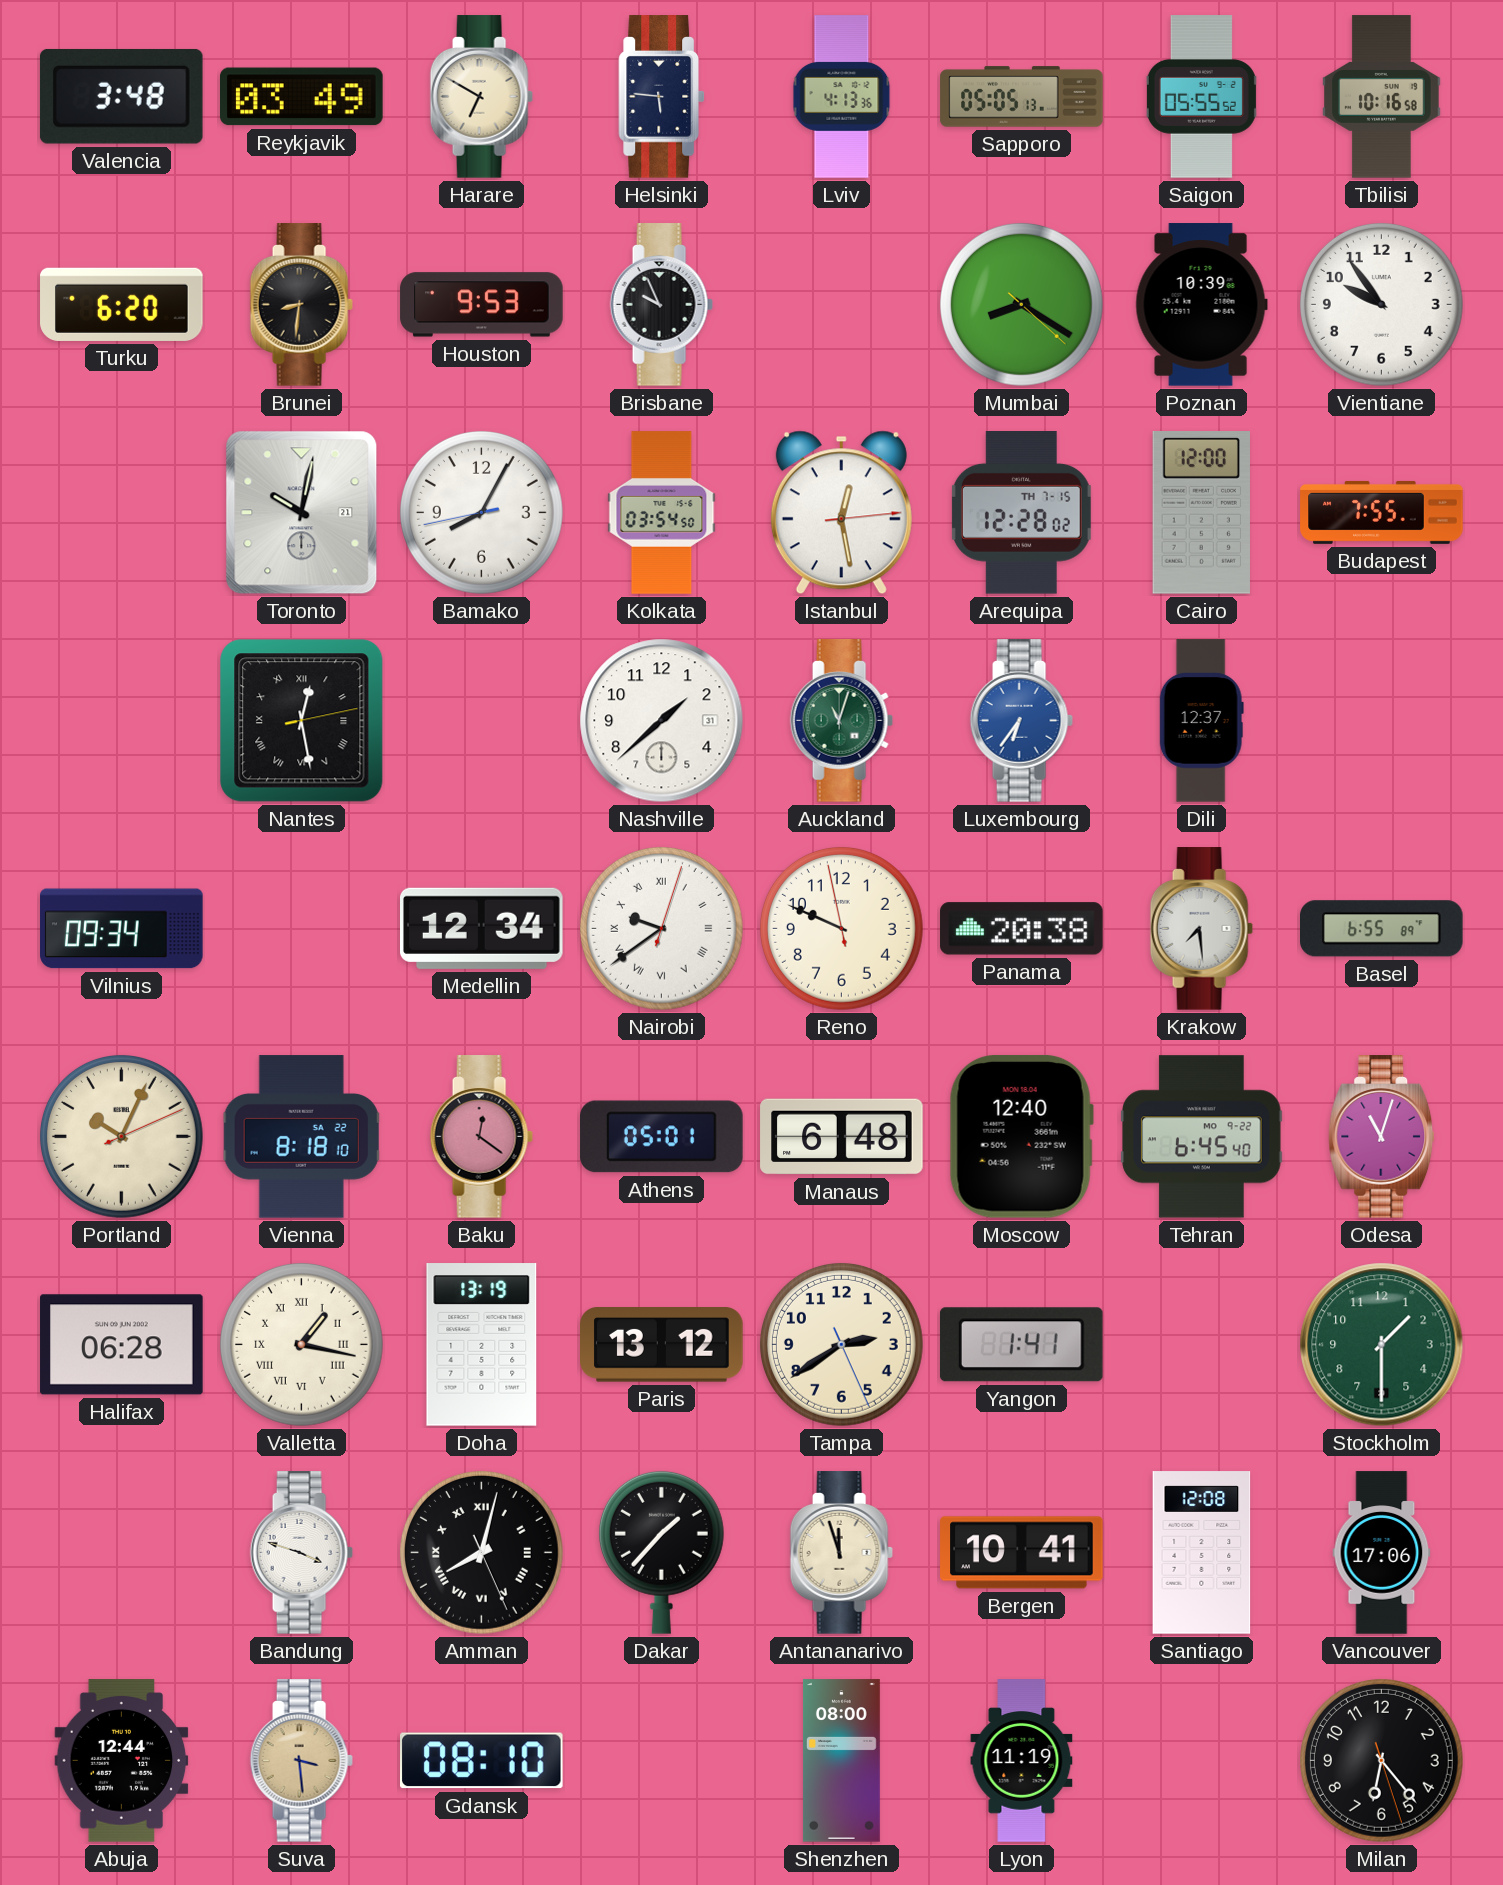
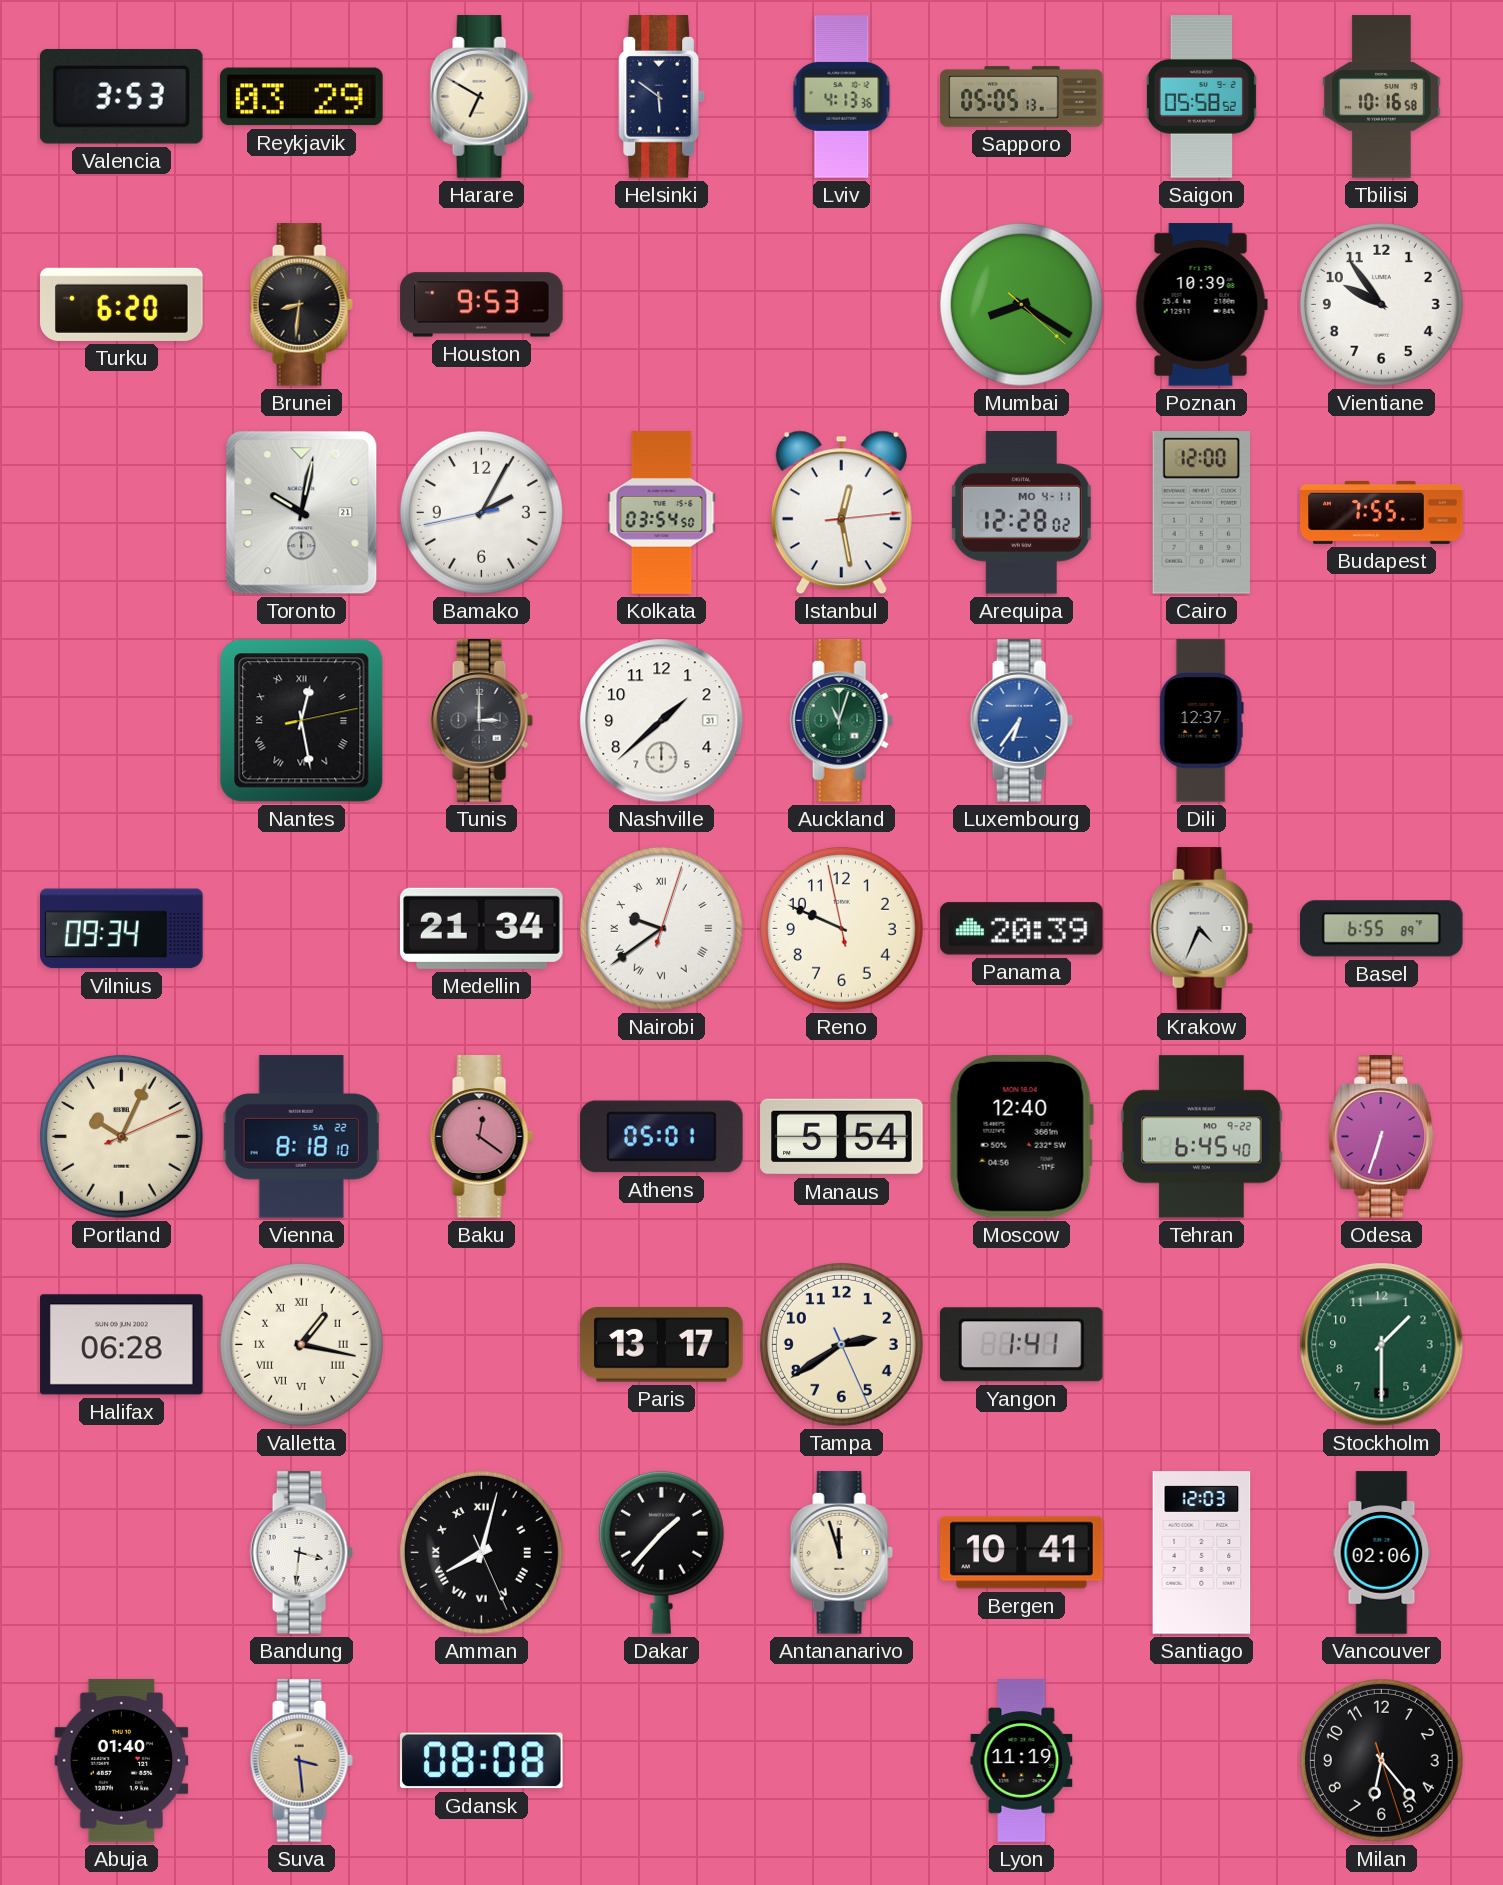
Valencia: 3:48 -> 3:53 (121, 96)
Reykjavik: 03:49 -> 03:29 (302, 97)
Helsinki: 5:46 -> 5:51 (662, 97)
Saigon: 05:55 -> 05:58 (1201, 97)
Brisbane: 9:56 -> none (661, 305)
Bamako: 8:04 -> 2:04 (481, 512)
Arequipa date: TH 7-15 -> MO 4-11 (1021, 513)
Tunis: none -> 3:00 (481, 721)
Medellin: 12:34 -> 21:34 (482, 928)
Panama: 20:38 -> 20:39 (1022, 929)
Krakow: 7:29 -> 4:34 (1201, 929)
Manaus: 6:48 -> 5:54 (842, 1137)
Odesa: 11:03 -> 6:33 (1382, 1137)
Doha: 13:19 -> none (482, 1345)
Paris: 13:12 -> 13:17 (662, 1345)
Bandung: 3:48 -> 3:31 (301, 1553)
Santiago: 12:08 -> 12:03 (1202, 1553)
Vancouver: 17:06 -> 02:06 (1382, 1553)
Abuja: 12:44 -> 01:40 (122, 1761)
Gdansk: 08:10 -> 08:08 (482, 1761)
Shenzhen: 08:00 -> none (841, 1761)
